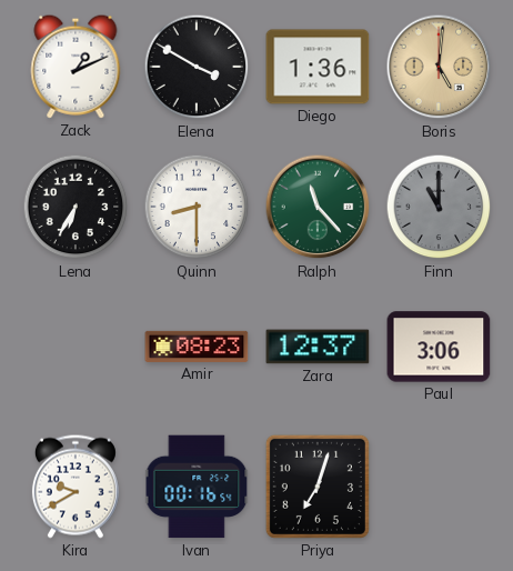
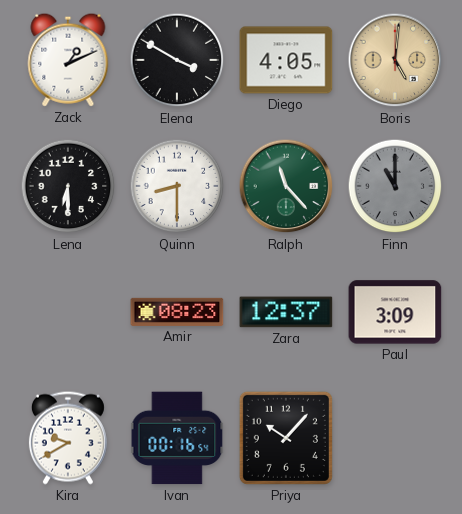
Diego: 1:36 -> 4:05 (286, 60)
Lena: 6:35 -> 6:30 (68, 186)
Paul: 3:06 -> 3:09 (395, 312)
Priya: 7:03 -> 10:07 (286, 438)
